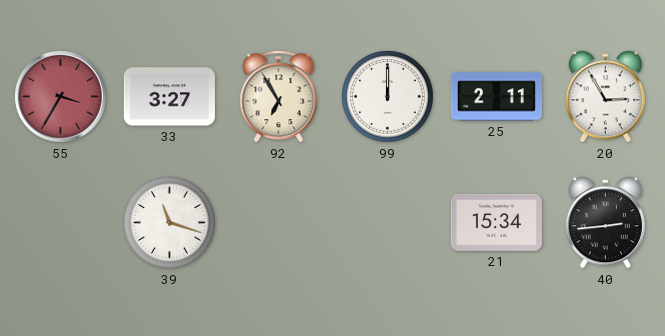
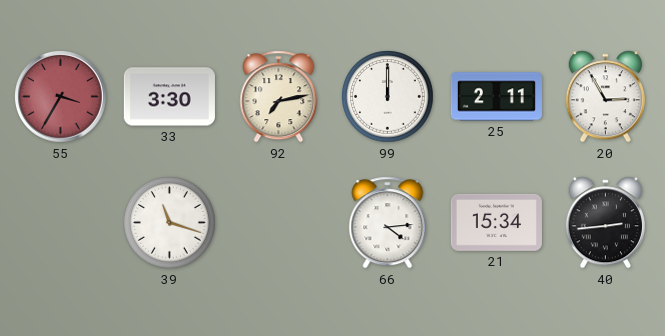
33: 3:27 -> 3:30 (169, 97)
92: 6:55 -> 7:13 (279, 97)
66: none -> 4:14 (388, 223)
